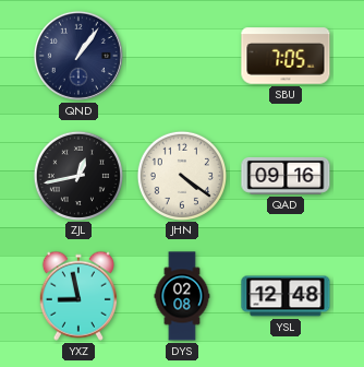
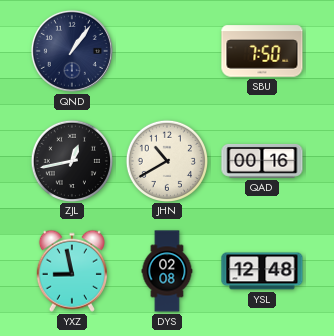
SBU: 7:05 -> 7:50 (262, 51)
JHN: 4:21 -> 10:40 (166, 160)
QAD: 09:16 -> 00:16 (262, 161)
